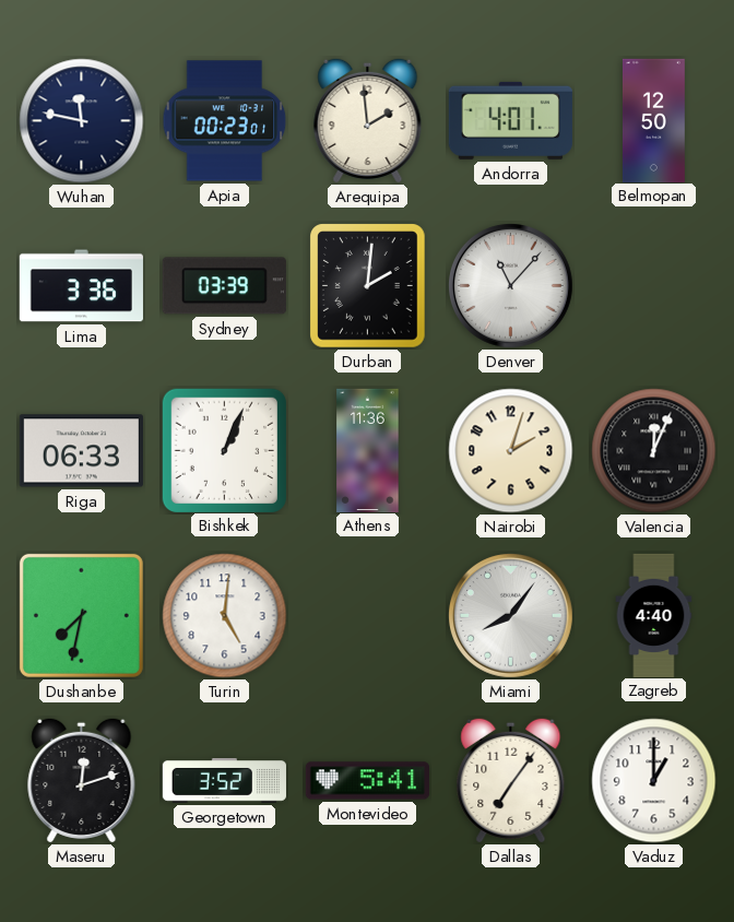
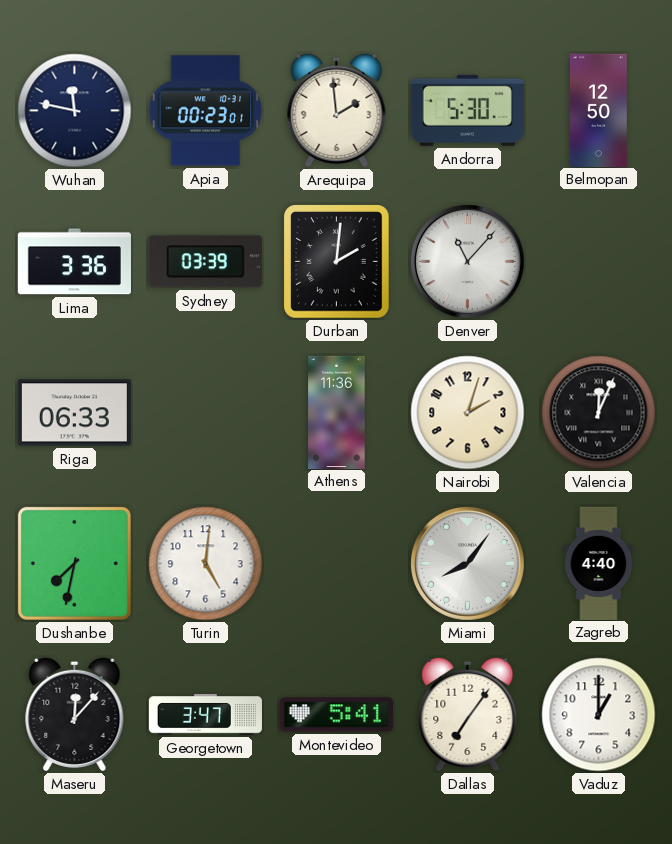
Andorra: 4:01 -> 5:30 (467, 110)
Bishkek: 1:04 -> none (224, 450)
Maseru: 12:12 -> 12:07 (75, 714)
Georgetown: 3:52 -> 3:47 (205, 715)
